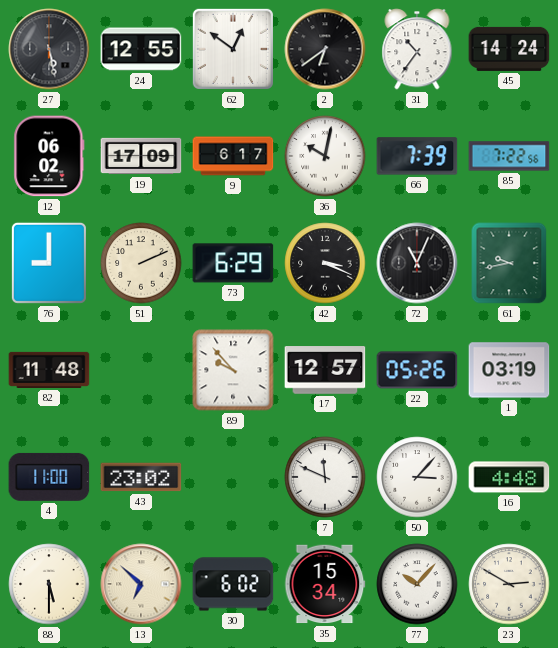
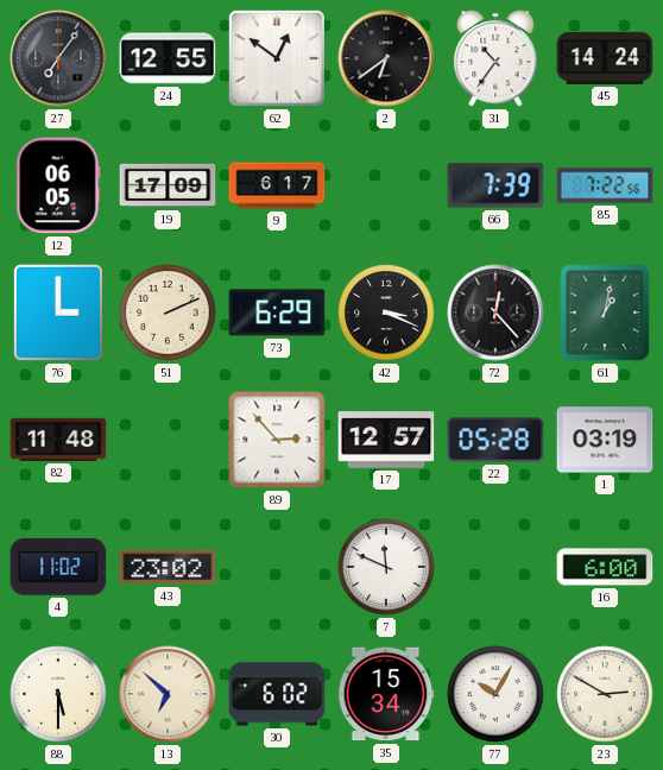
27: 5:28 -> 7:06 (58, 58)
12: 06:02 -> 06:05 (58, 185)
36: 10:02 -> none (325, 156)
76: 9:00 -> 3:00 (58, 313)
72: 11:04 -> 12:23 (495, 313)
61: 9:43 -> 1:02 (605, 313)
89: 9:53 -> 2:53 (277, 440)
22: 05:26 -> 05:28 (495, 440)
4: 11:00 -> 11:02 (58, 567)
50: 3:07 -> none (417, 477)
16: 4:48 -> 6:00 (605, 567)
77: 10:07 -> 10:05 (495, 694)
